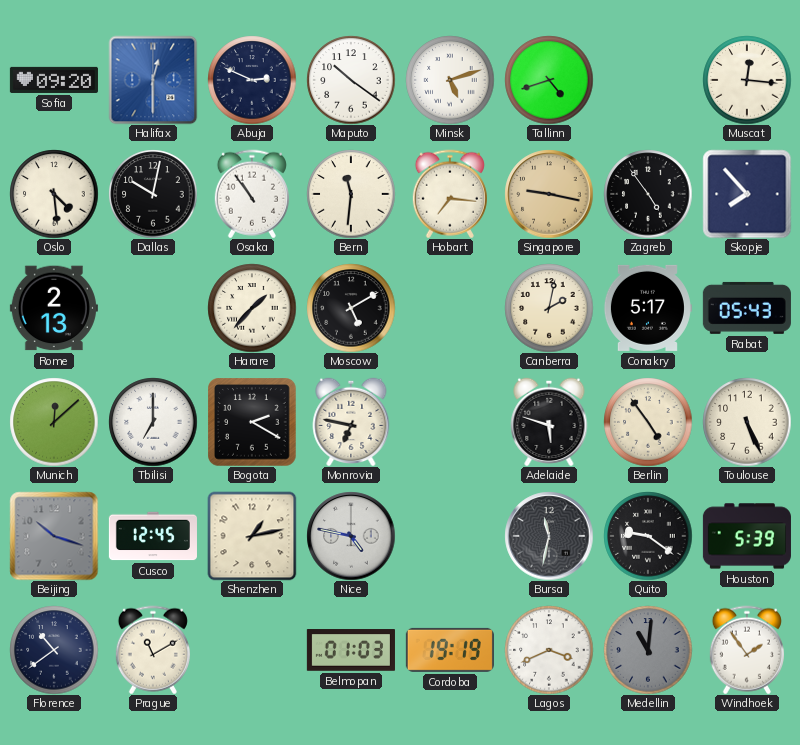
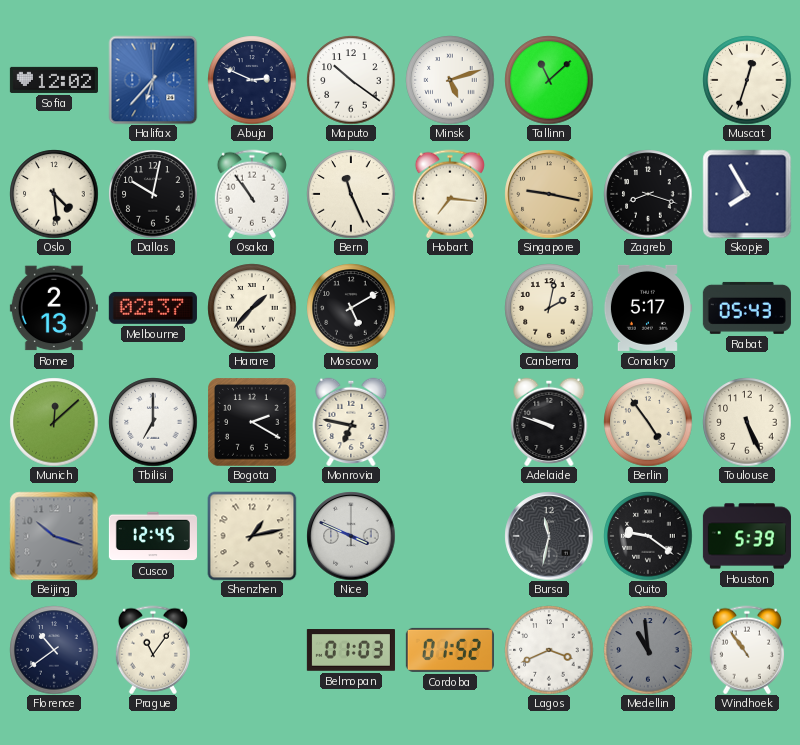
Sofia: 09:20 -> 12:02 (54, 80)
Halifax: 12:30 -> 6:37 (153, 80)
Tallinn: 4:42 -> 11:08 (549, 80)
Muscat: 12:16 -> 12:33 (747, 80)
Bern: 11:31 -> 11:26 (351, 194)
Zagreb: 4:54 -> 8:18 (648, 194)
Skopje: 7:53 -> 7:55 (747, 194)
Melbourne: none -> 02:37 (153, 308)
Adelaide: 5:48 -> 9:48 (549, 422)
Nice: 4:47 -> 3:49 (351, 536)
Prague: 11:10 -> 11:06 (153, 650)
Cordoba: 19:19 -> 01:52 (450, 650)
Medellin: 11:01 -> 10:59 (648, 650)
Windhoek: 1:54 -> 10:54 (747, 650)
